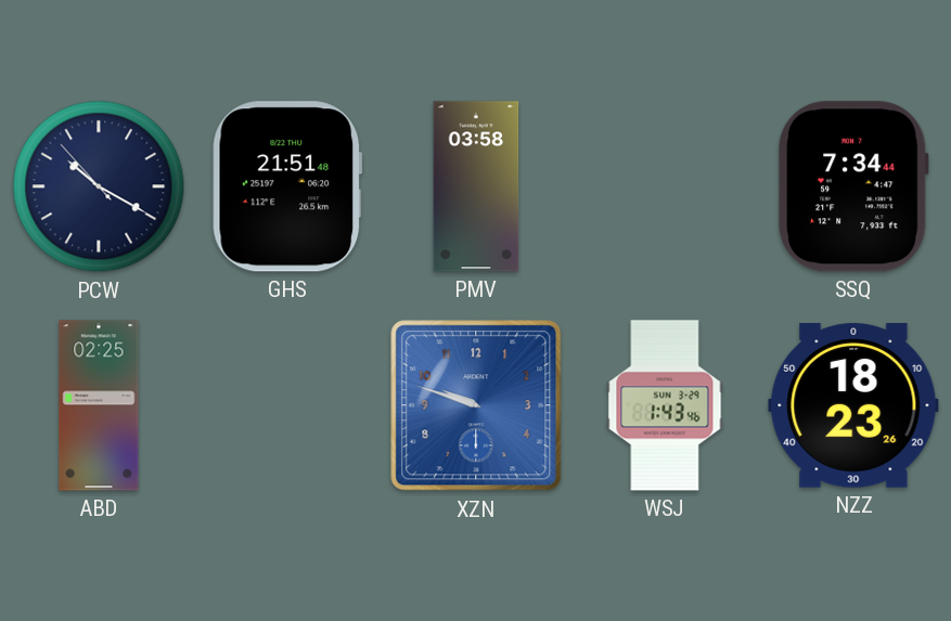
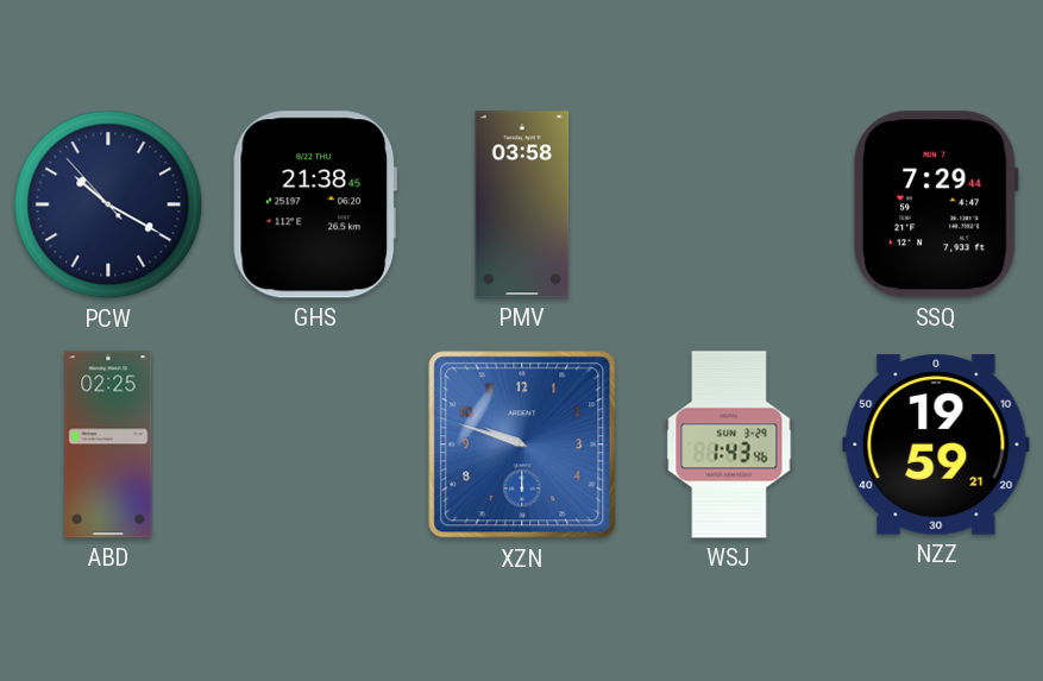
GHS: 21:51 -> 21:38 (315, 204)
SSQ: 7:34 -> 7:29 (936, 204)
NZZ: 18:23 -> 19:59 (936, 444)
